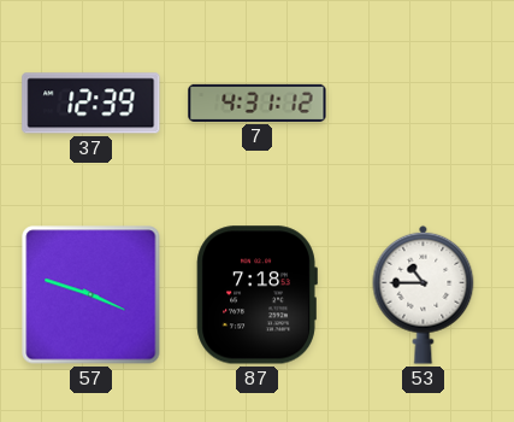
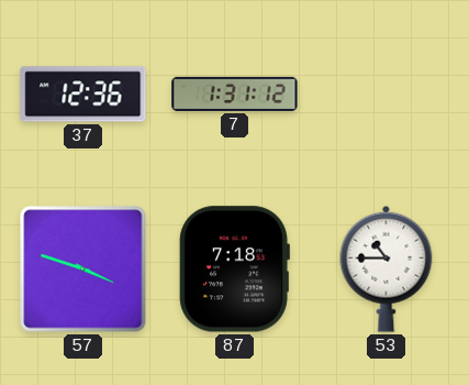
37: 12:39 -> 12:36 (83, 95)
7: 4:31 -> 1:31 (235, 94)
